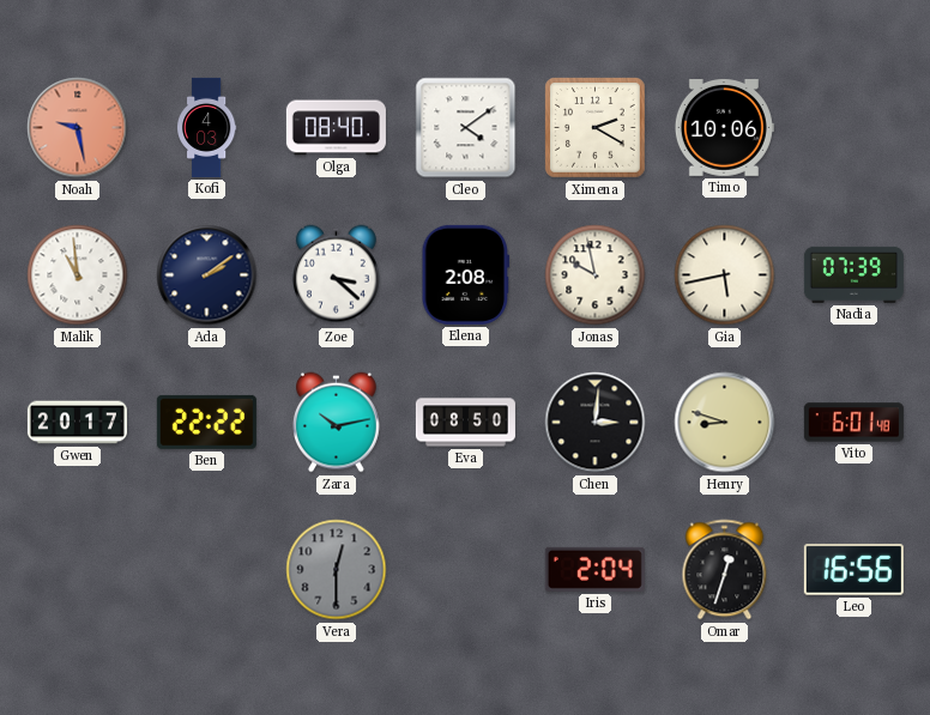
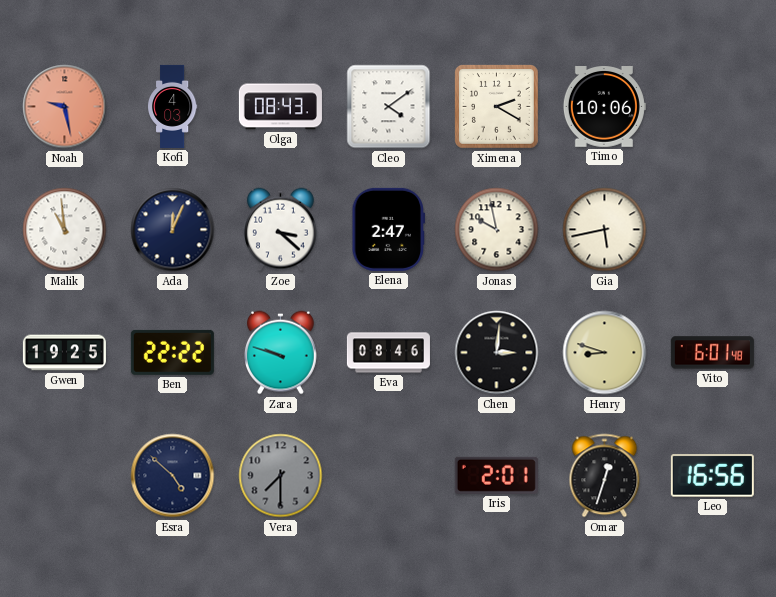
Olga: 08:40 -> 08:43 (280, 107)
Ada: 2:09 -> 12:04 (173, 230)
Elena: 2:08 -> 2:47 (389, 229)
Nadia: 07:39 -> none (853, 274)
Gwen: 20:17 -> 19:25 (64, 353)
Zara: 10:13 -> 9:48 (280, 353)
Eva: 08:50 -> 08:46 (388, 353)
Esra: none -> 4:52 (173, 476)
Vera: 12:30 -> 7:30 (281, 476)
Iris: 2:04 -> 2:01 (496, 475)
